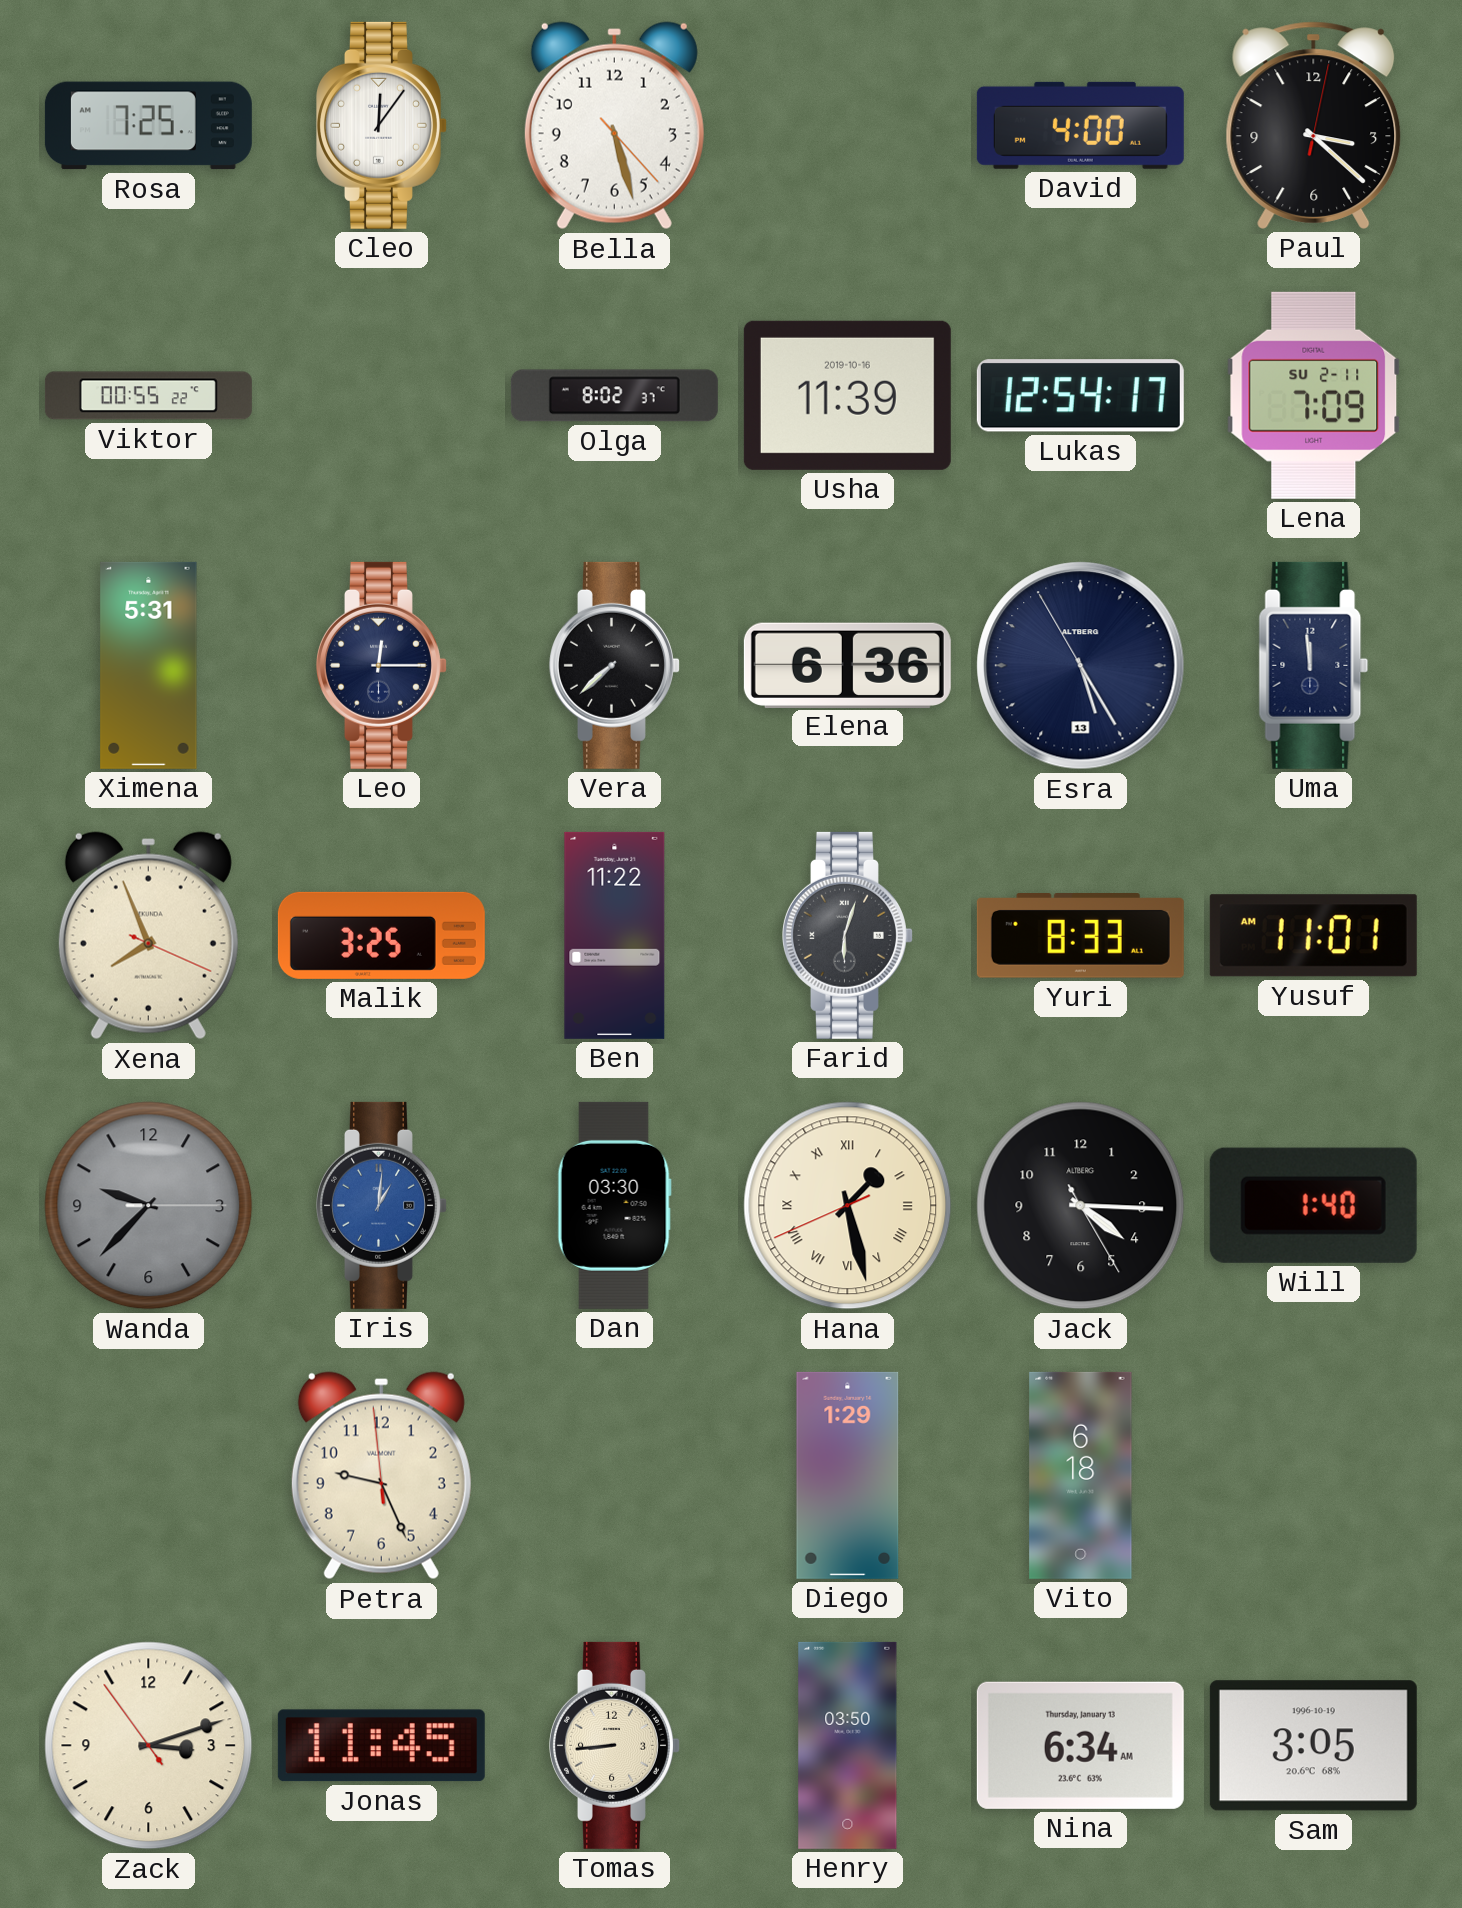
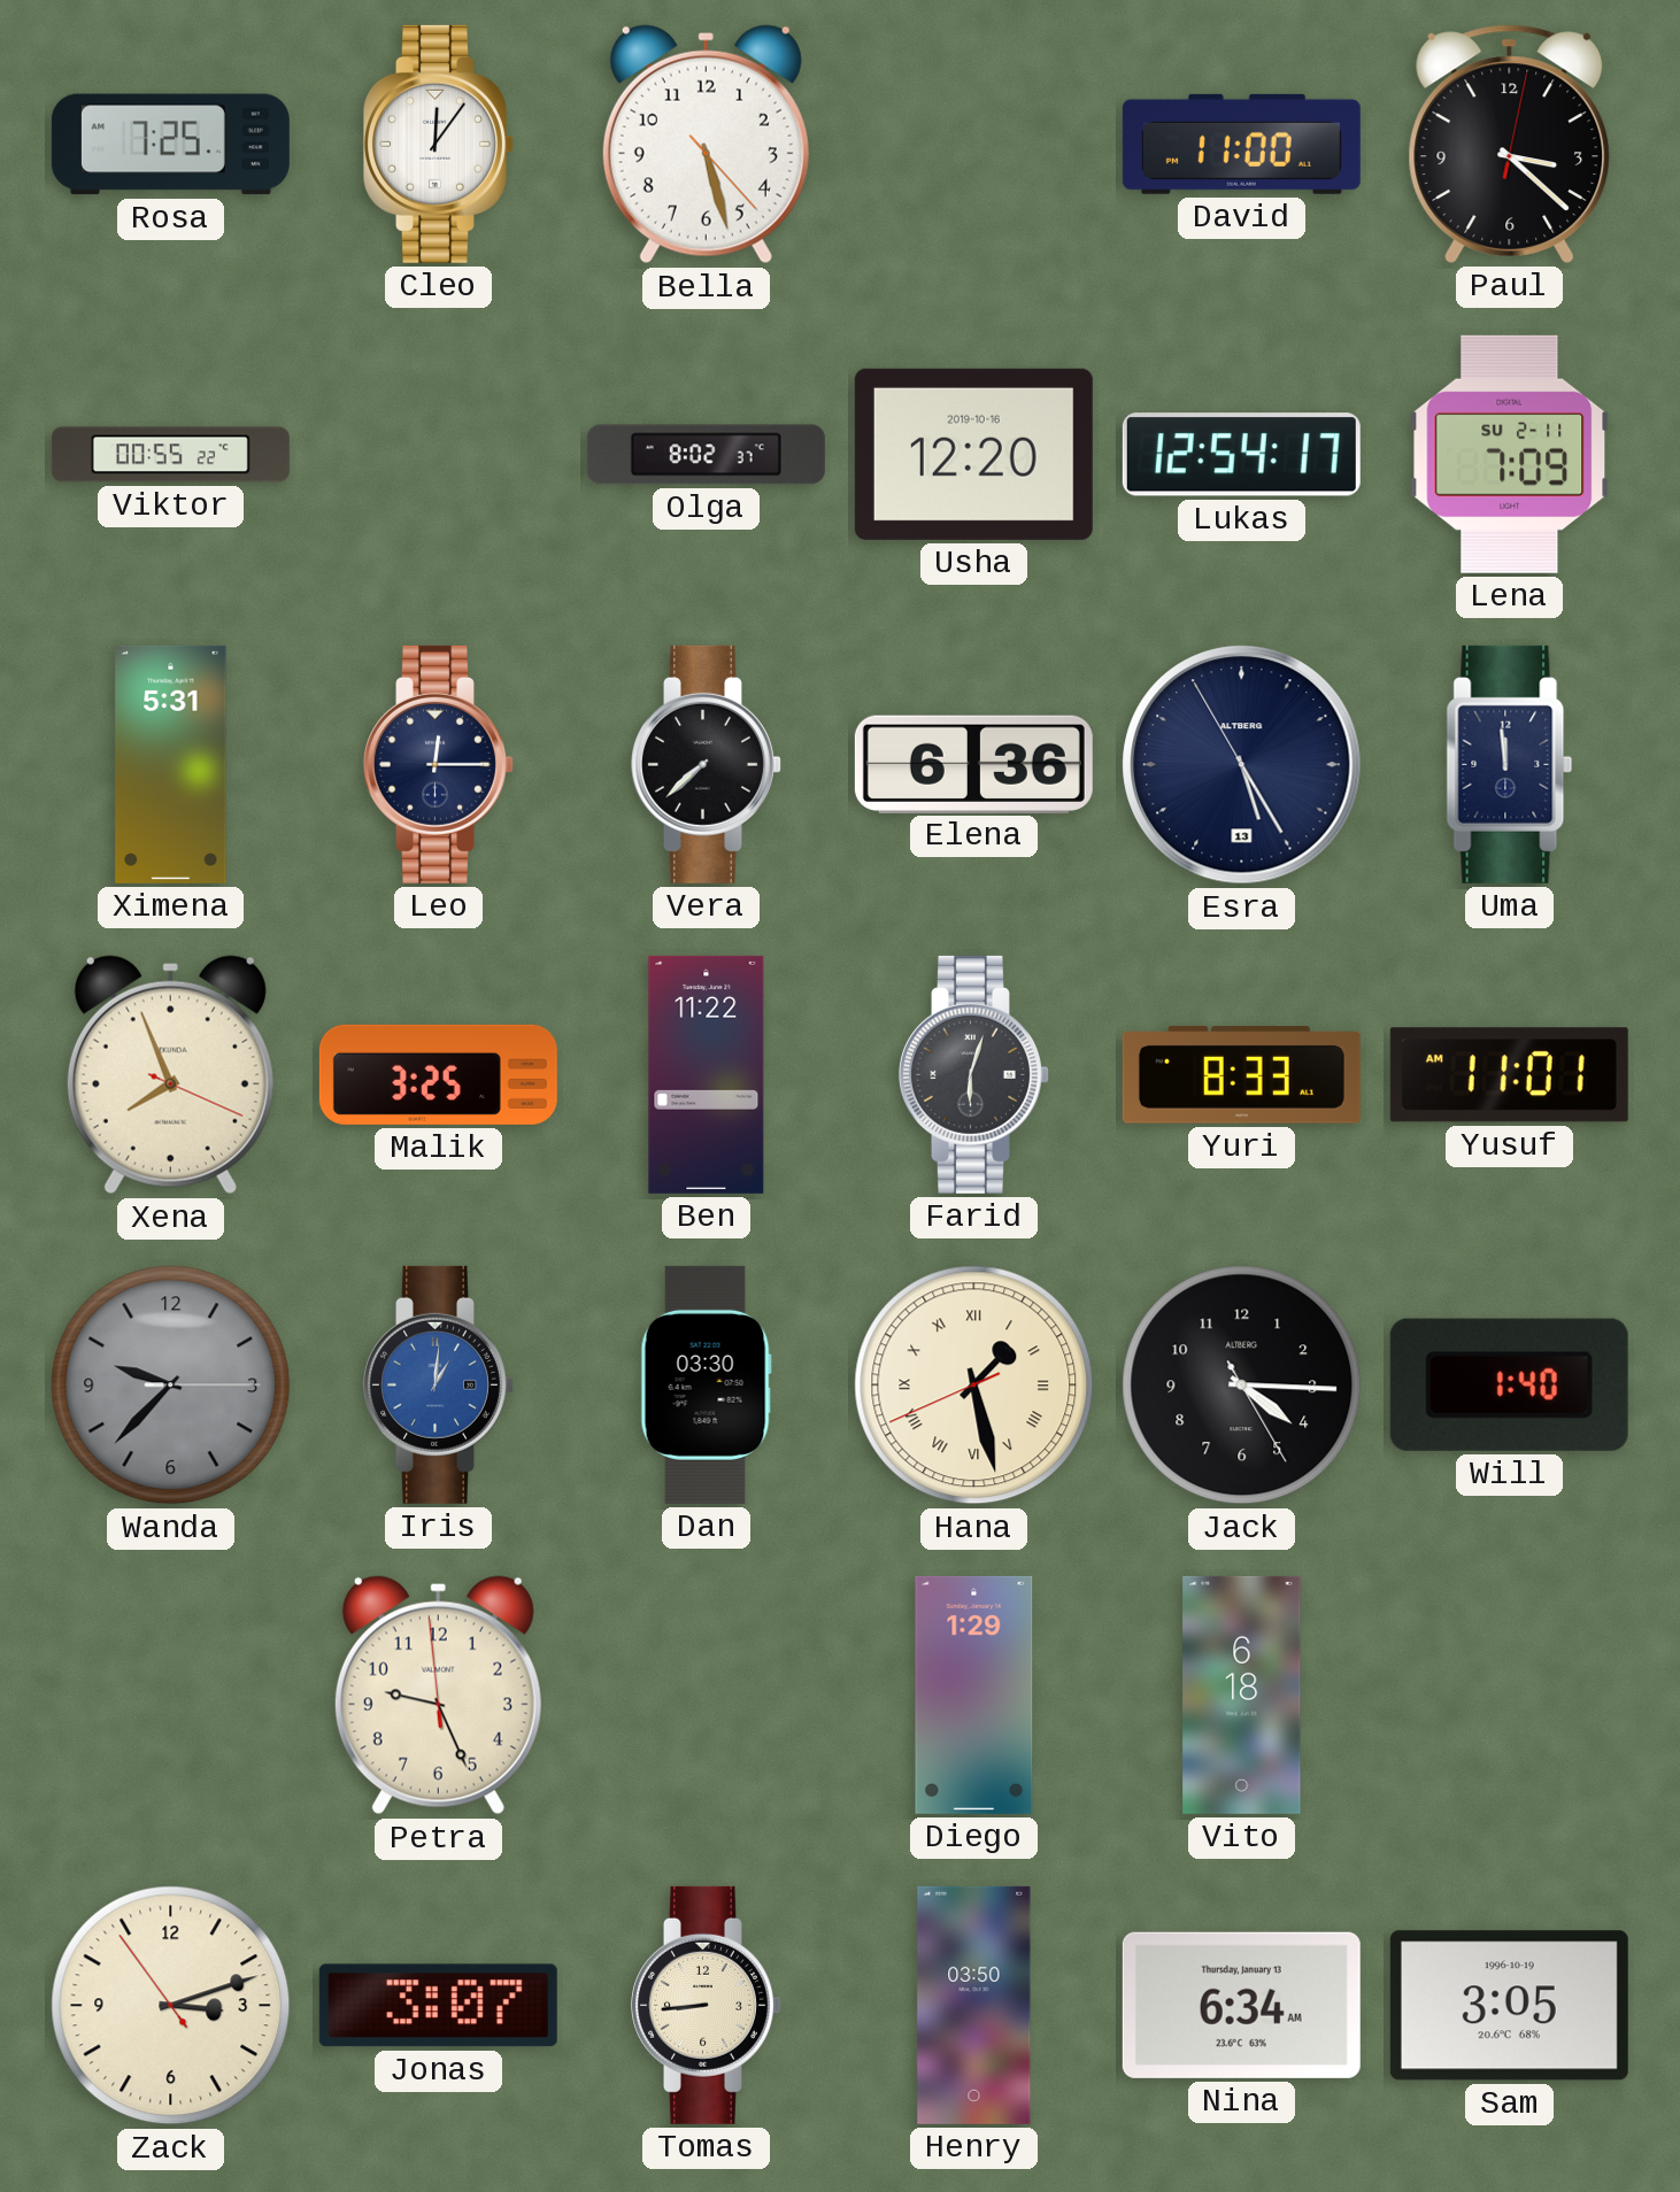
David: 4:00 -> 11:00 (1241, 144)
Usha: 11:39 -> 12:20 (973, 454)
Jonas: 11:45 -> 3:07 (438, 2006)
